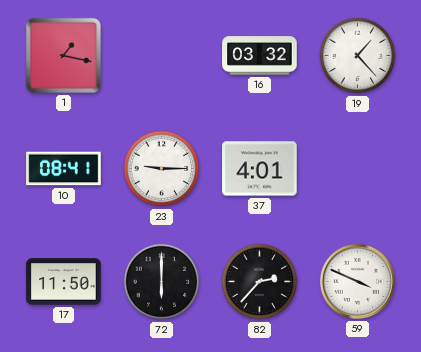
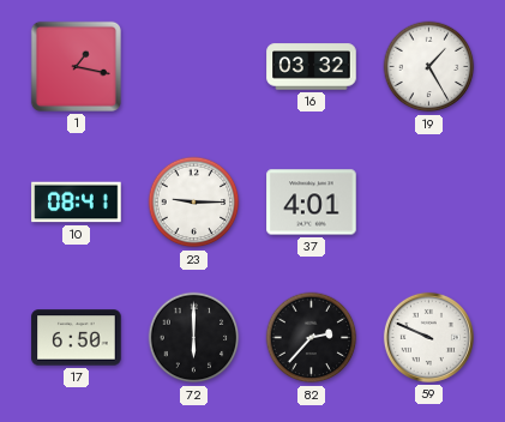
19: 1:23 -> 1:25 (429, 67)
17: 11:50 -> 6:50 (77, 338)
59: 3:49 -> 9:49 (428, 337)
